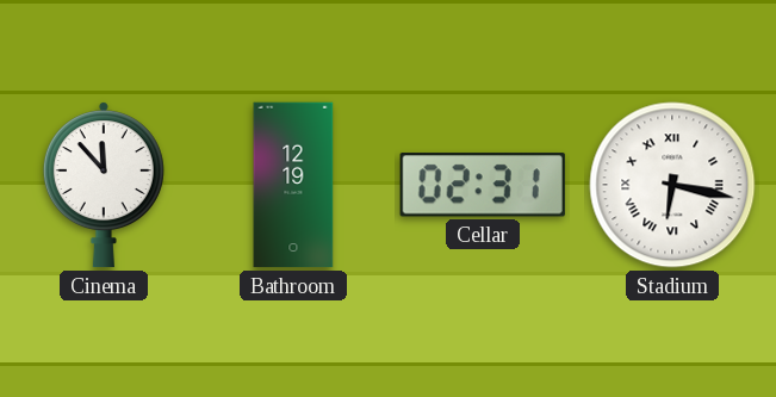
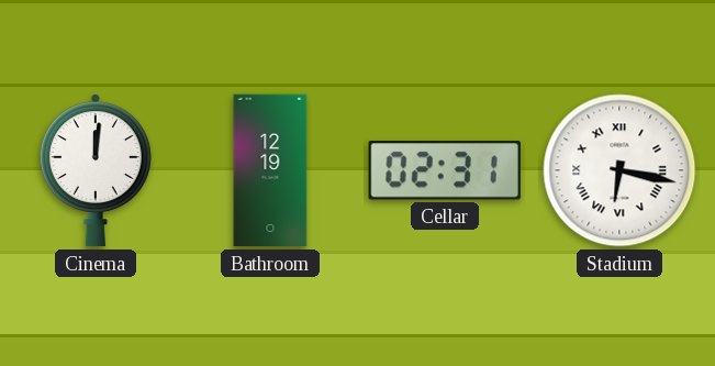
Cinema: 11:53 -> 12:01 (96, 170)
